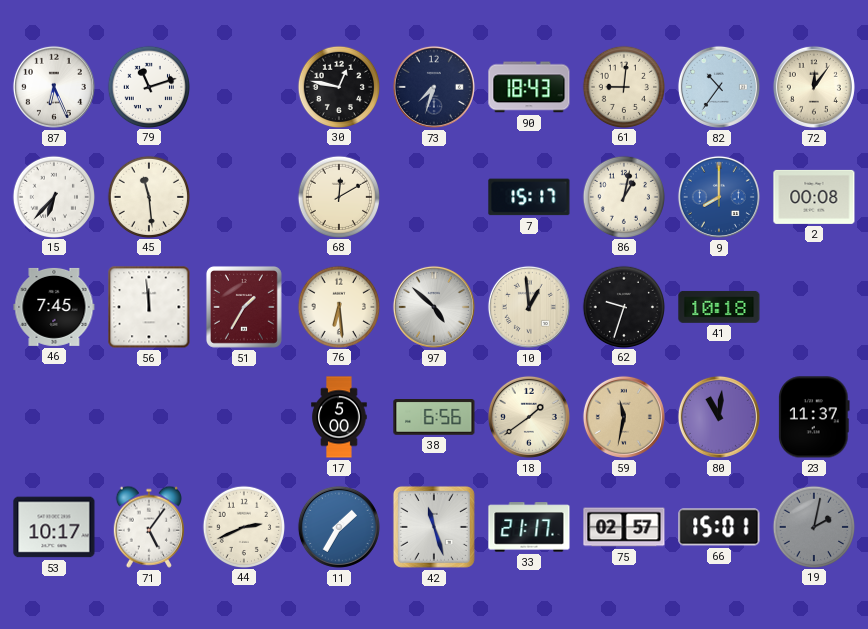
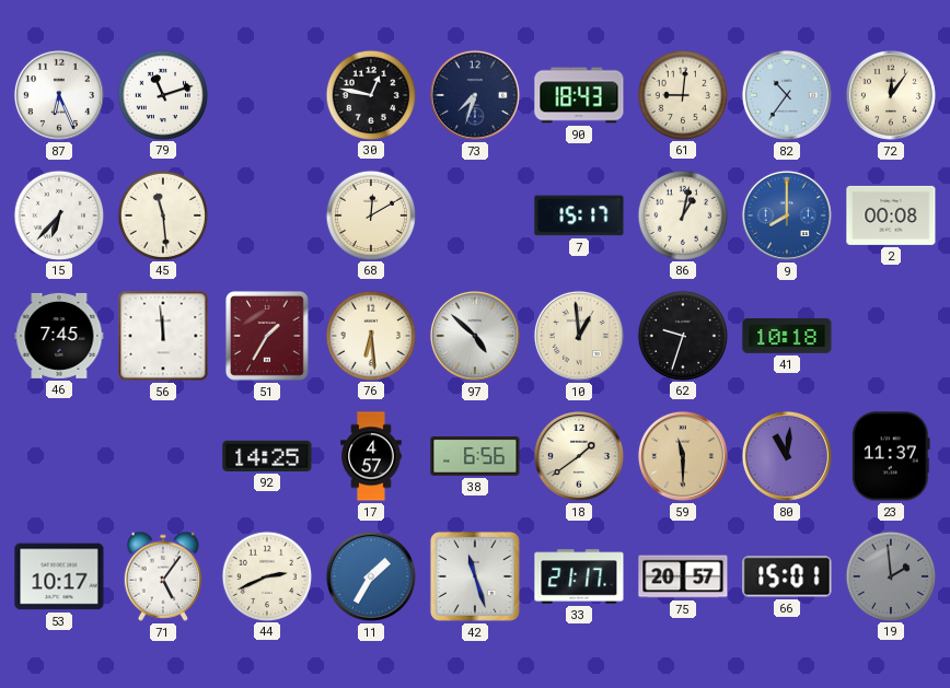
92: none -> 14:25 (267, 456)
17: 5:00 -> 4:57 (371, 456)
59: 11:32 -> 11:30 (683, 456)
75: 02:57 -> 20:57 (683, 576)
19: 2:02 -> 1:59 (890, 575)
